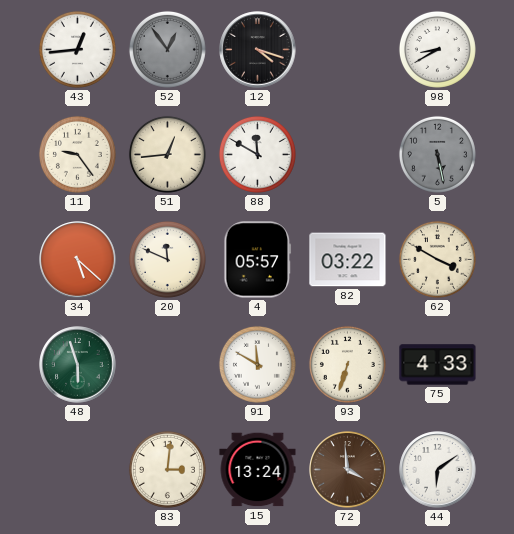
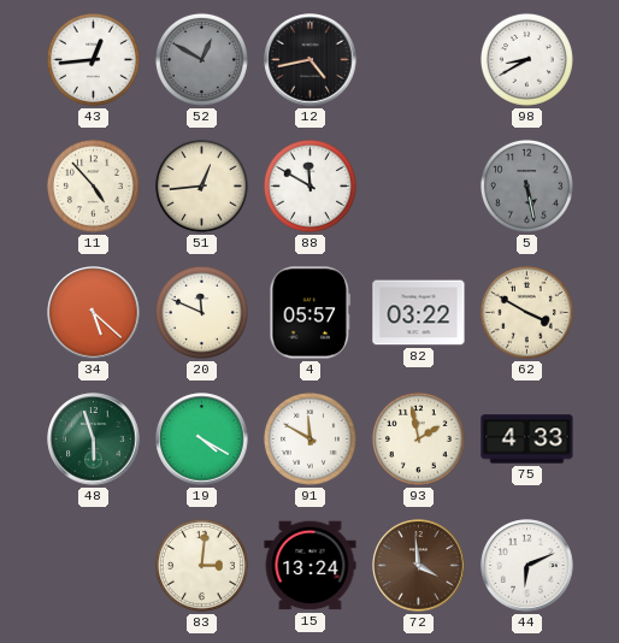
52: 12:54 -> 12:50 (201, 59)
12: 4:18 -> 4:43 (311, 60)
11: 9:24 -> 4:53 (93, 185)
19: none -> 4:20 (202, 440)
93: 6:33 -> 1:58 (418, 438)
44: 6:09 -> 6:11 (527, 566)
